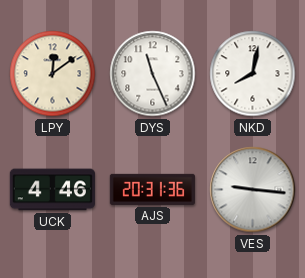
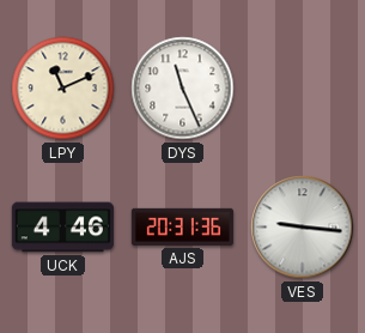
LPY: 12:09 -> 11:11 (63, 89)
NKD: 8:02 -> none (253, 74)
